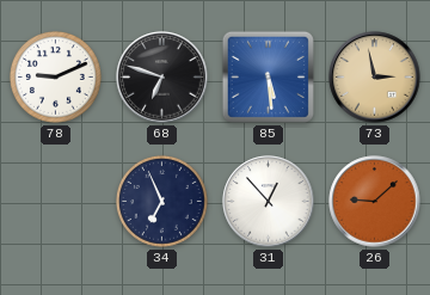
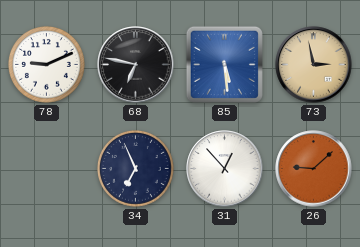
68: 6:48 -> 6:47 (136, 65)
